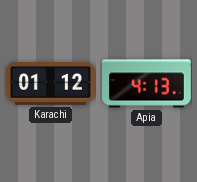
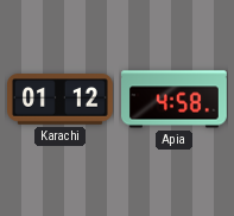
Apia: 4:13 -> 4:58 (175, 100)
